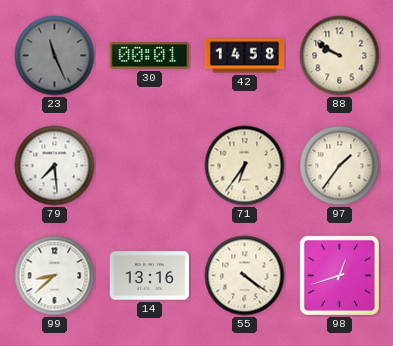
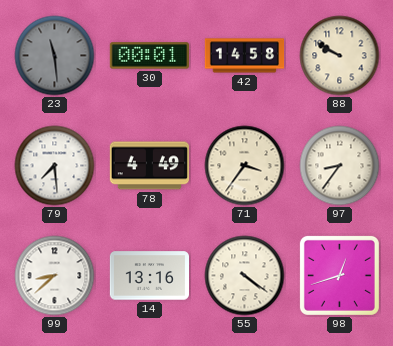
23: 11:26 -> 11:29 (55, 56)
78: none -> 4:49 (149, 166)
71: 6:36 -> 3:36 (245, 166)
97: 1:36 -> 8:36 (340, 166)
